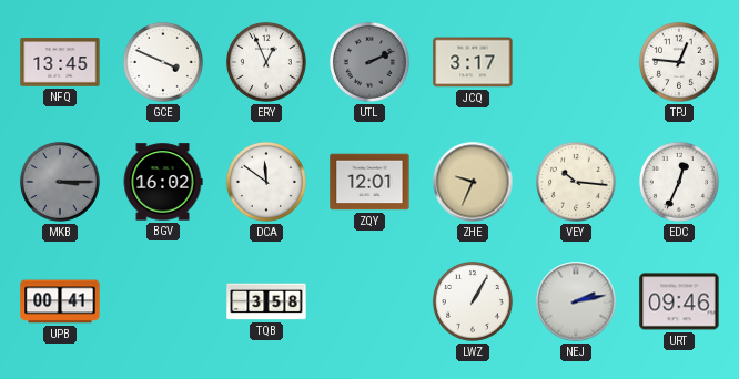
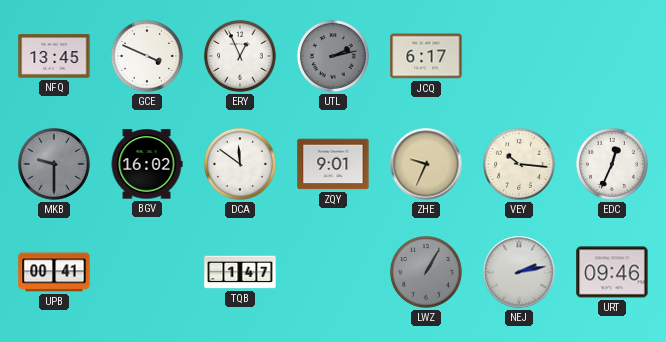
UTL: 2:11 -> 2:13 (333, 56)
JCQ: 3:17 -> 6:17 (426, 56)
TPJ: 12:46 -> none (679, 62)
MKB: 3:15 -> 9:30 (54, 164)
ZQY: 12:01 -> 9:01 (333, 164)
TQB: 3:58 -> 1:47 (240, 272)
LWZ dial: white -> grey (426, 272)
